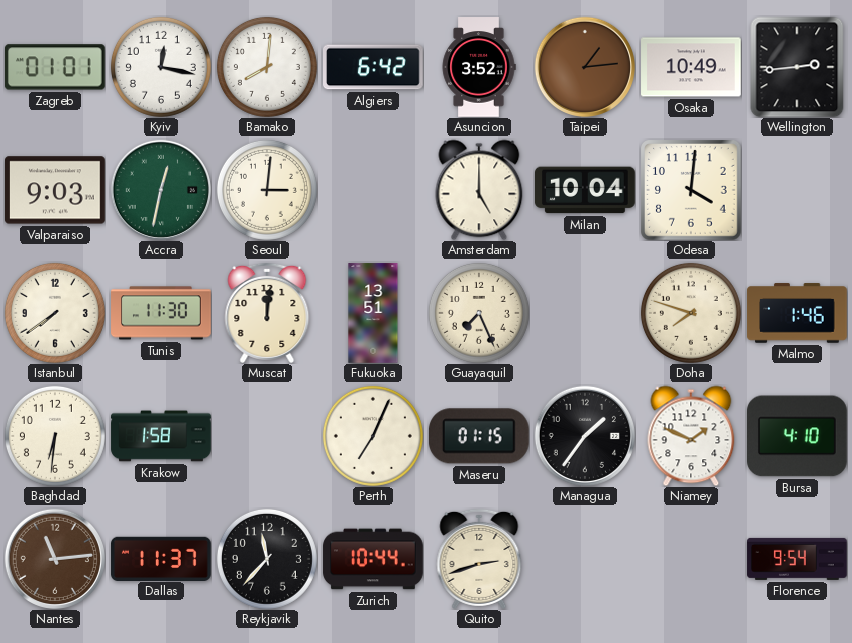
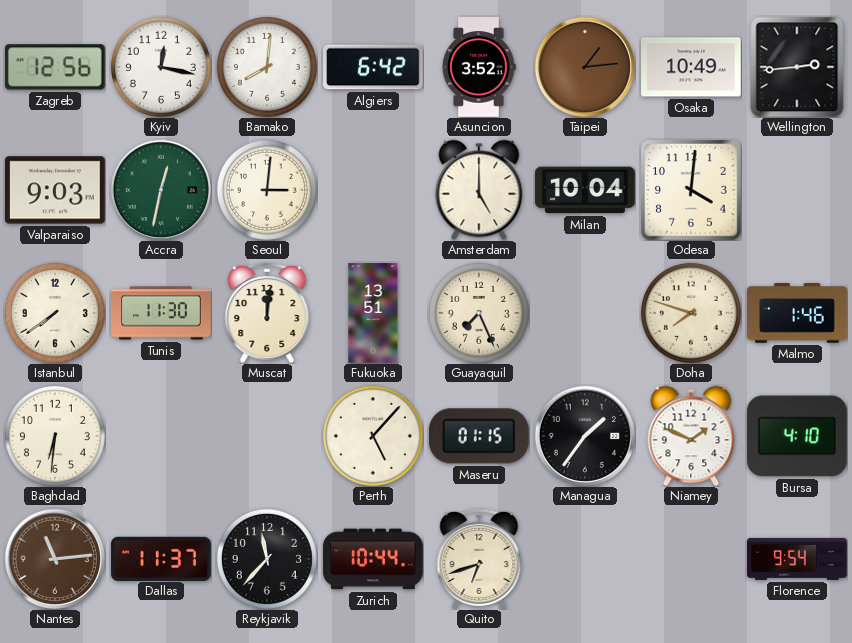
Zagreb: 01:01 -> 12:56 (56, 67)
Krakow: 1:58 -> none (161, 436)
Perth: 7:04 -> 5:07 (373, 436)
Quito: 2:42 -> 6:42 (479, 559)
